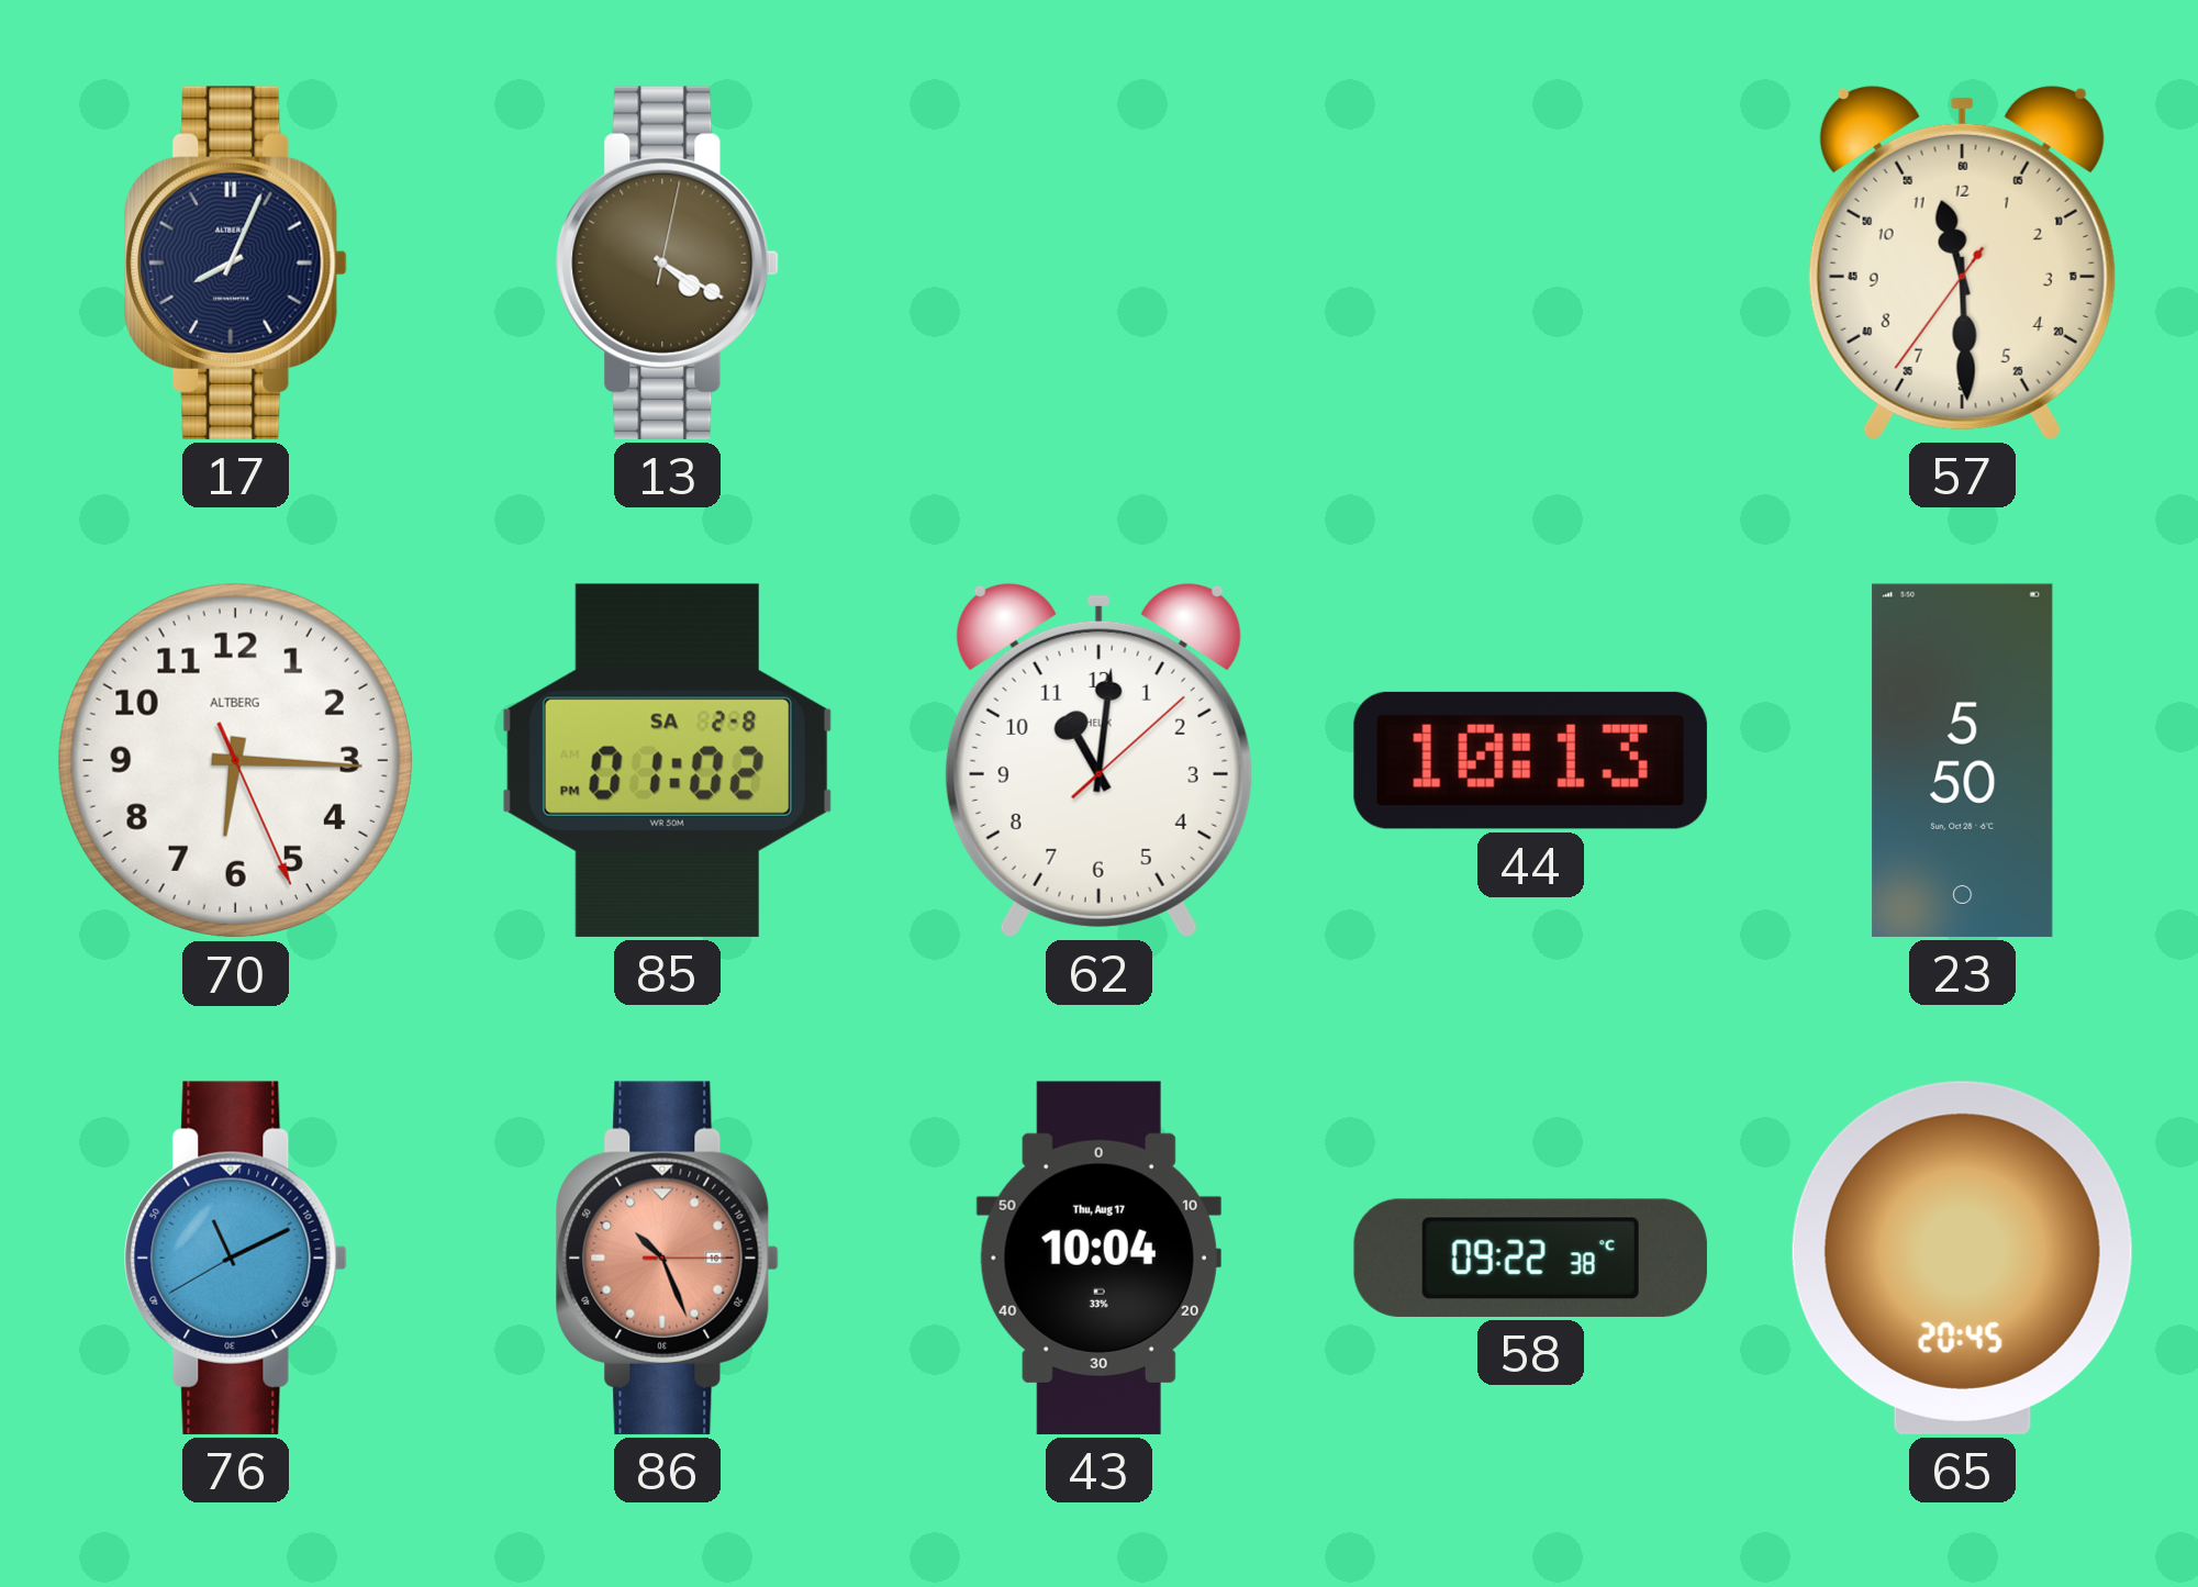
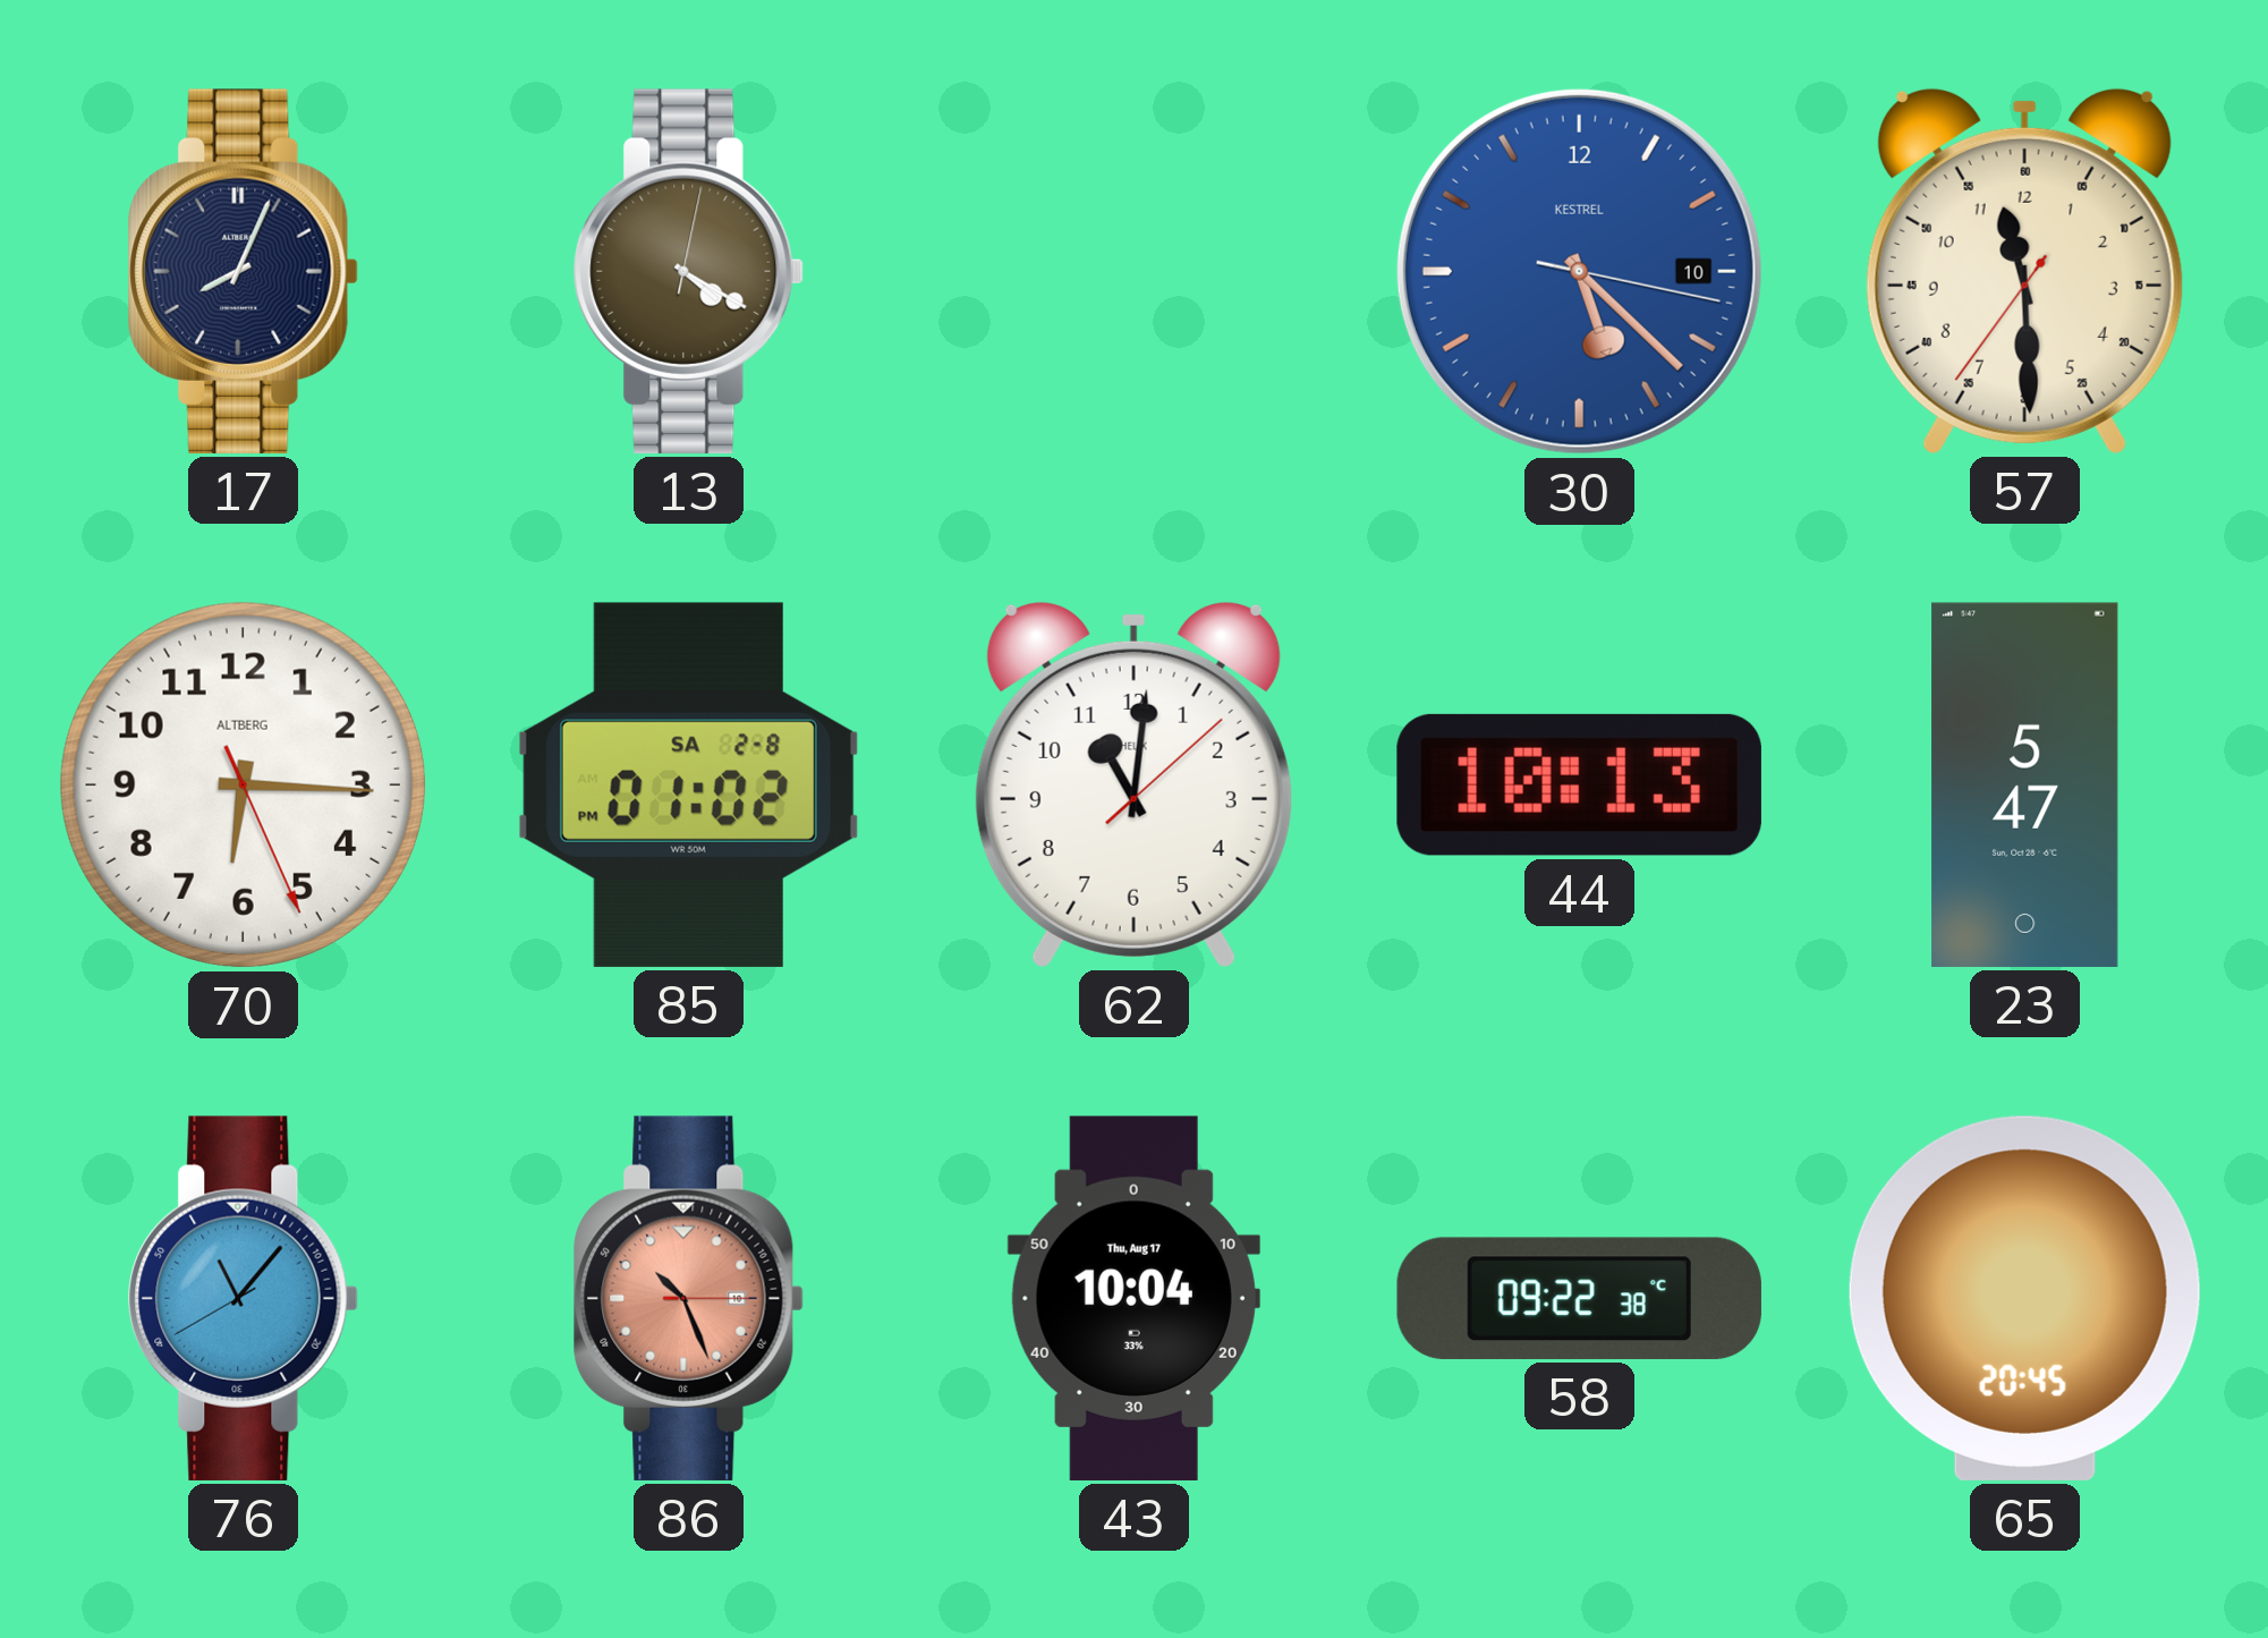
30: none -> 5:22 (1579, 271)
23: 5:50 -> 5:47 (2025, 784)
76: 11:10 -> 11:06 (243, 1298)
